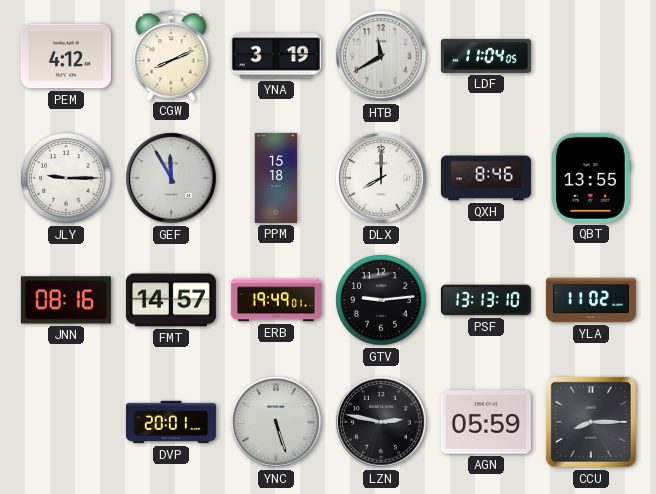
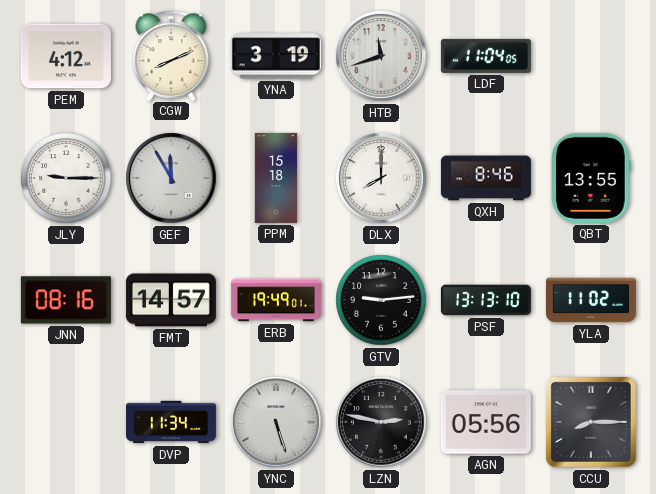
HTB: 11:40 -> 11:42 (381, 56)
DVP: 20:01 -> 11:34 (171, 422)
AGN: 05:59 -> 05:56 (486, 422)
